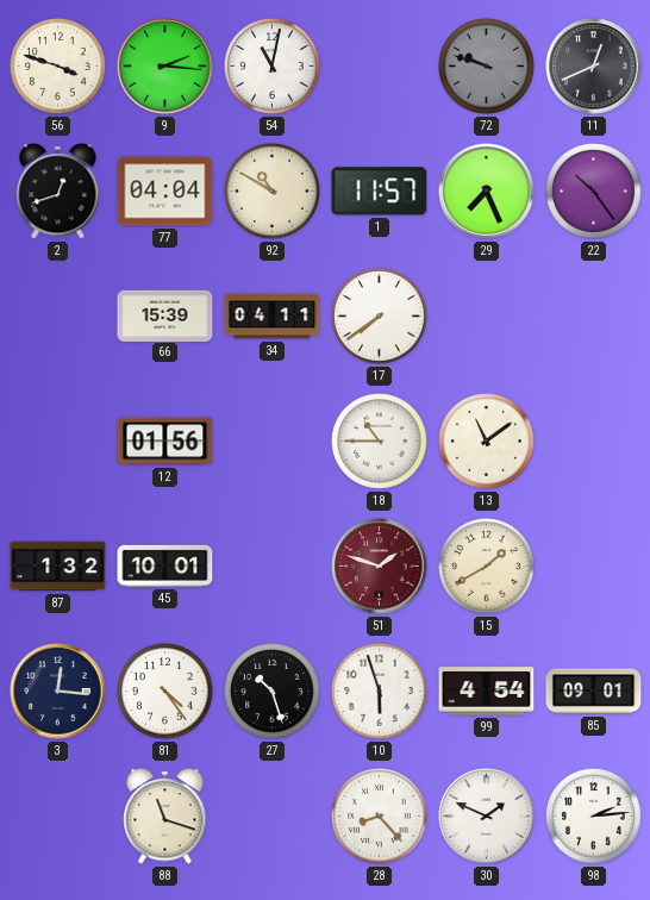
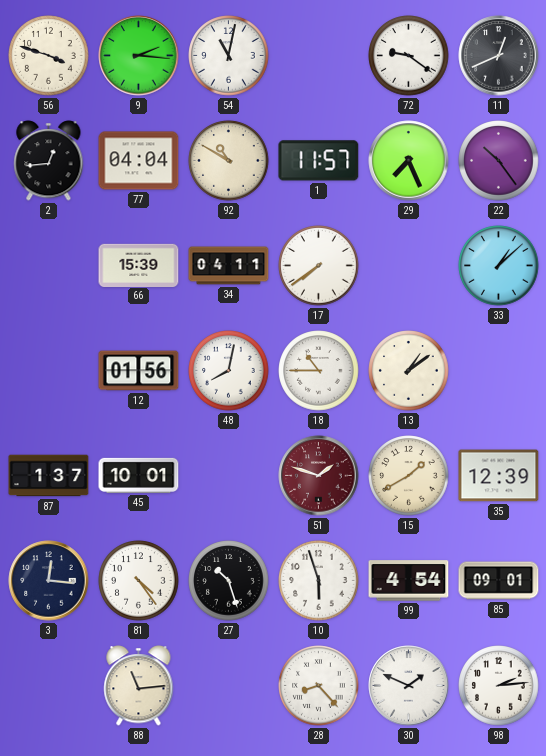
72: 9:48 -> 9:21 (409, 56)
72 dial: grey -> white (409, 56)
2: 12:42 -> 12:44 (49, 161)
33: none -> 1:08 (499, 266)
48: none -> 8:02 (229, 371)
13: 11:09 -> 1:09 (409, 371)
87: 1:32 -> 1:37 (49, 476)
35: none -> 12:39 (499, 476)
88: 11:18 -> 11:14 (139, 686)
